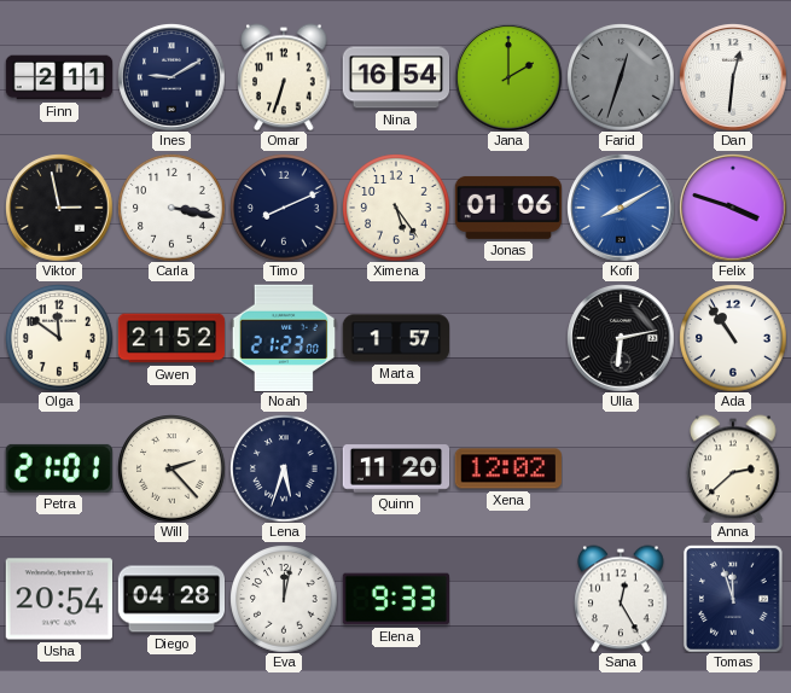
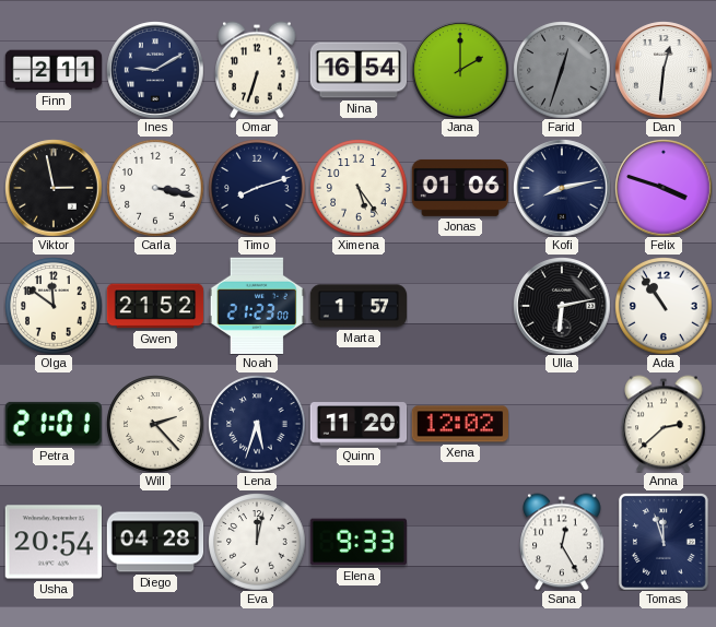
Timo: 8:11 -> 8:12 (257, 188)
Kofi: 8:10 -> 8:13 (562, 188)
Kofi dial: blue -> navy (562, 188)
